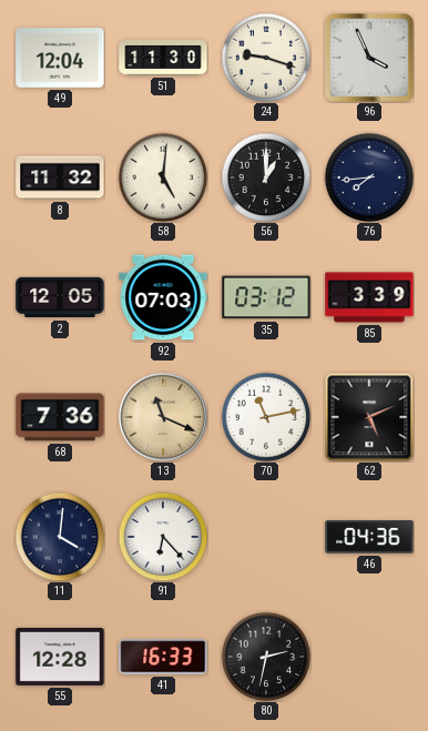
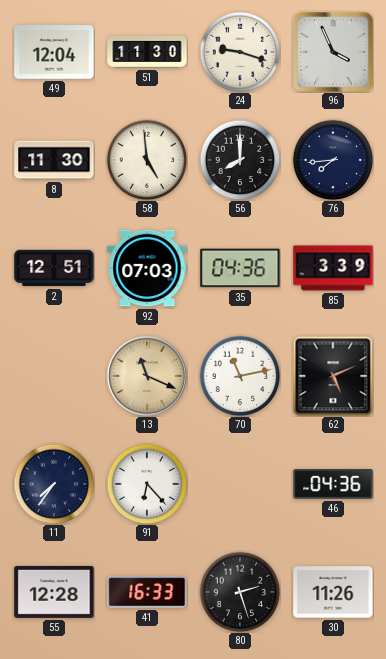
8: 11:32 -> 11:30 (54, 160)
58: 5:01 -> 4:59 (147, 160)
56: 1:00 -> 8:00 (240, 160)
2: 12:05 -> 12:51 (54, 268)
35: 03:12 -> 04:36 (240, 268)
68: 7:36 -> none (60, 417)
11: 4:01 -> 7:36 (54, 484)
80: 2:32 -> 2:27 (240, 592)
30: none -> 11:26 (333, 592)
